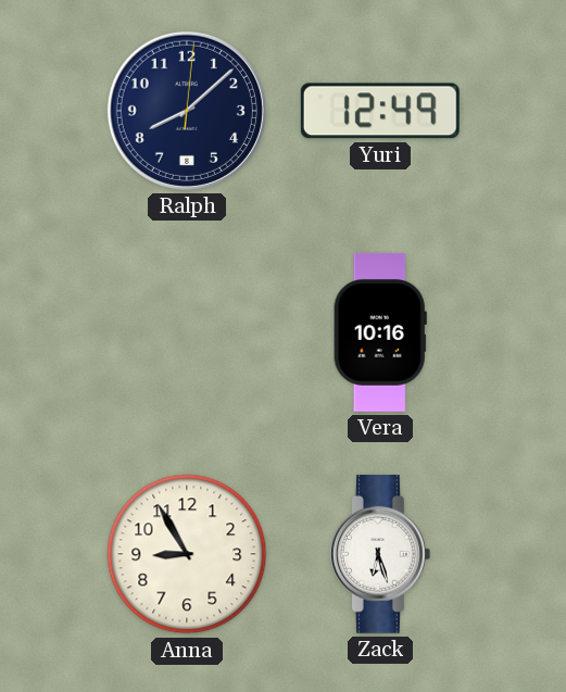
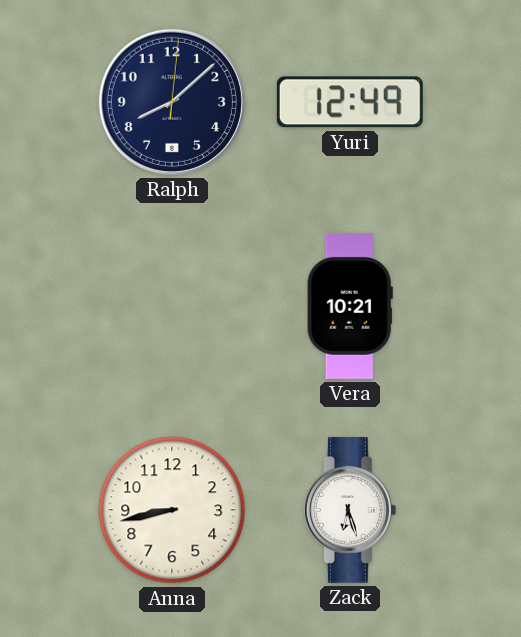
Vera: 10:16 -> 10:21 (350, 306)
Anna: 8:55 -> 8:43 (172, 510)
